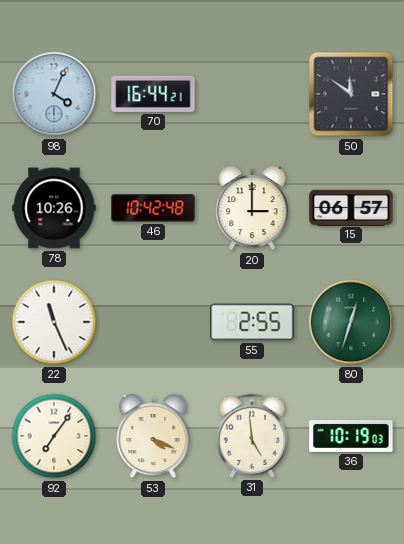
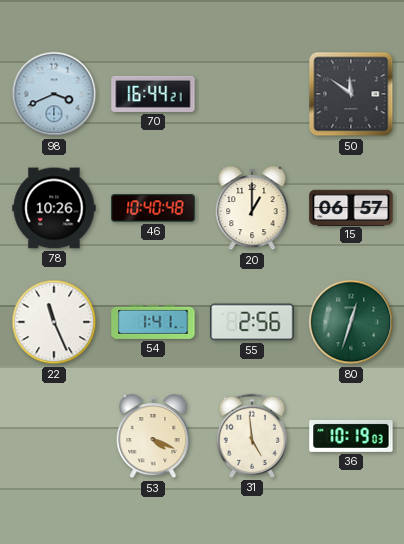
98: 4:04 -> 3:41 (54, 94)
46: 10:42 -> 10:40 (153, 208)
20: 3:00 -> 1:00 (252, 208)
54: none -> 1:41 (153, 322)
55: 2:55 -> 2:56 (252, 322)
92: 7:06 -> none (54, 436)
